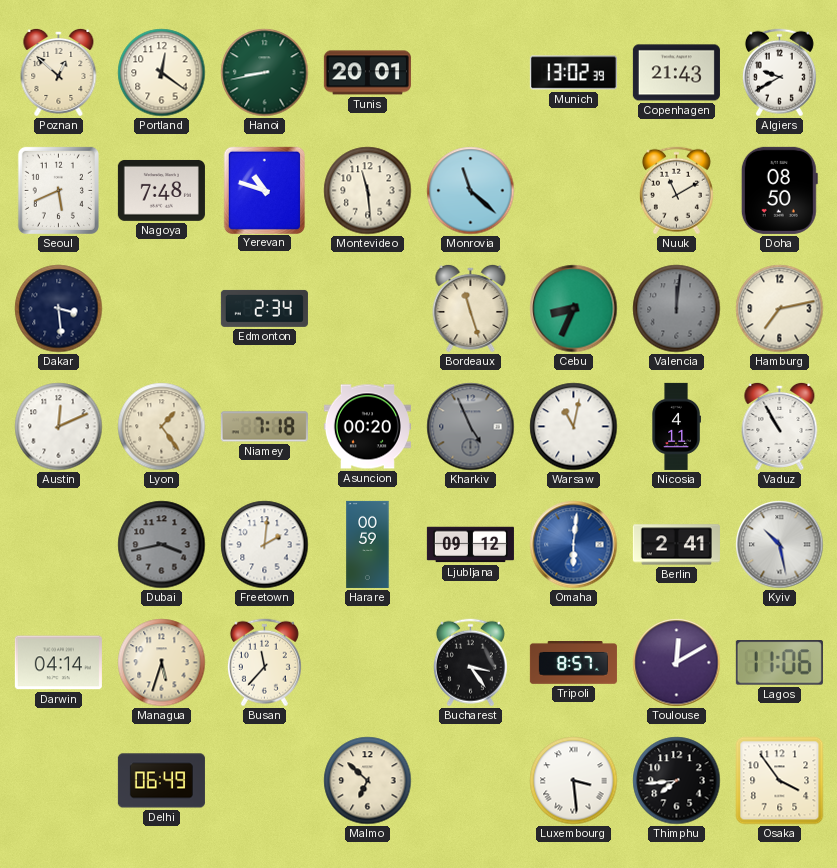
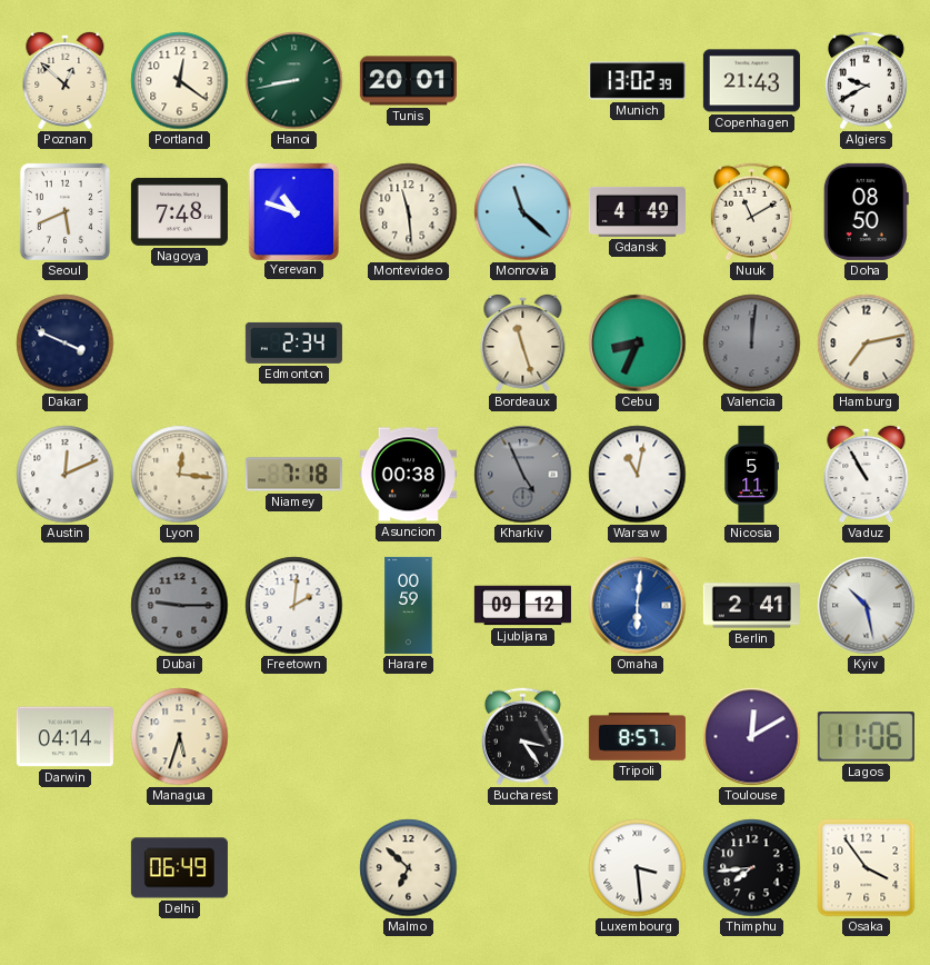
Gdansk: none -> 4:49 (637, 211)
Dakar: 3:29 -> 3:49 (66, 344)
Lyon: 1:24 -> 12:16 (180, 475)
Asuncion: 00:20 -> 00:38 (408, 475)
Nicosia: 4:11 -> 5:11 (751, 474)
Dubai: 3:43 -> 9:15 (180, 606)
Busan: 11:37 -> none (264, 663)
